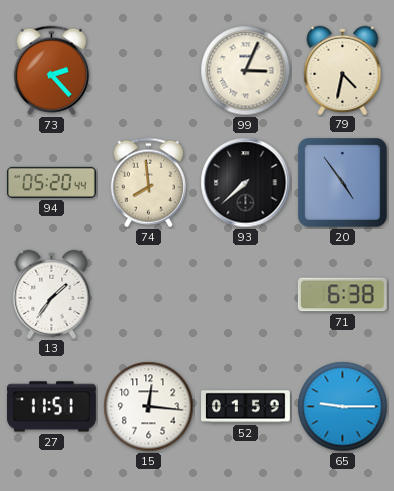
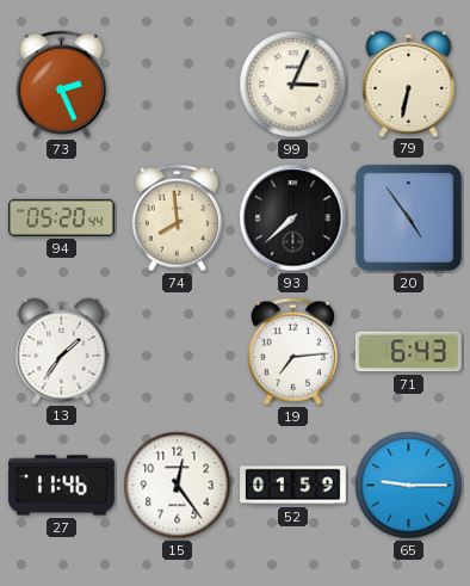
73: 2:23 -> 2:26 (61, 85)
79: 4:32 -> 6:32 (409, 84)
19: none -> 7:14 (292, 352)
71: 6:38 -> 6:43 (408, 352)
27: 11:51 -> 11:46 (61, 486)
15: 12:16 -> 12:24 (178, 486)
